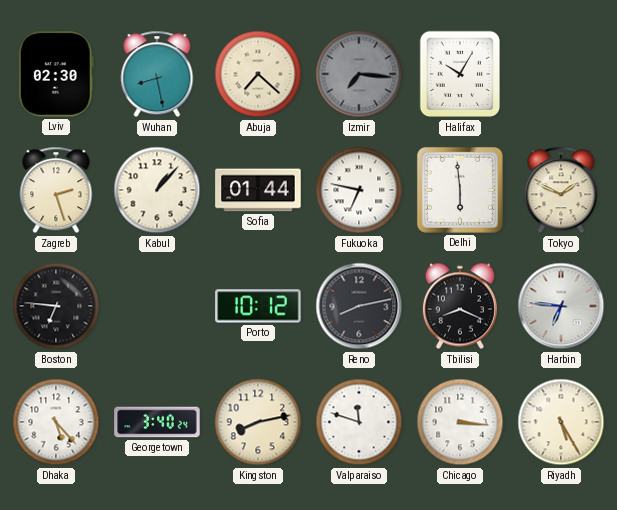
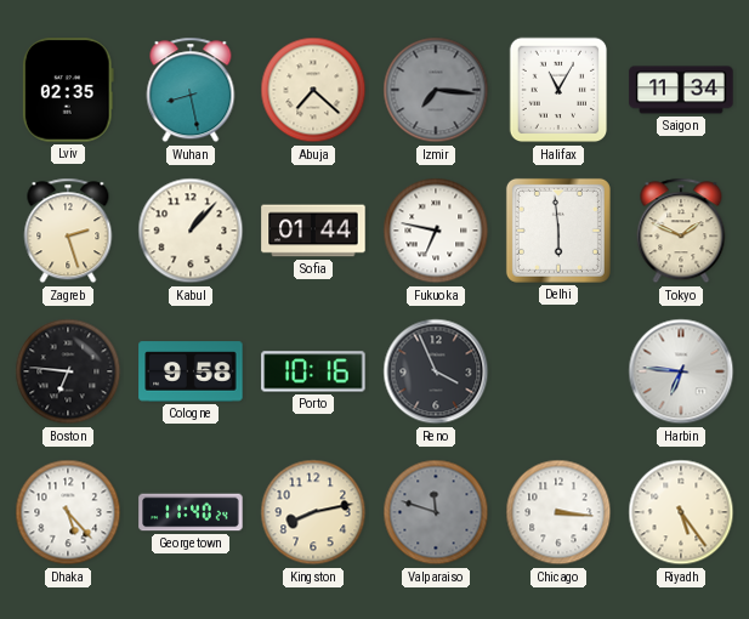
Lviv: 02:30 -> 02:35 (68, 90)
Halifax: 10:05 -> 11:05 (558, 90)
Saigon: none -> 11:34 (681, 90)
Cologne: none -> 9:58 (191, 371)
Porto: 10:12 -> 10:16 (313, 371)
Reno: 8:13 -> 3:56 (436, 371)
Tbilisi: 8:19 -> none (460, 306)
Georgetown: 3:40 -> 11:40 (191, 512)
Valparaiso dial: white -> grey (436, 512)
Riyadh: 5:25 -> 5:24 (681, 512)
